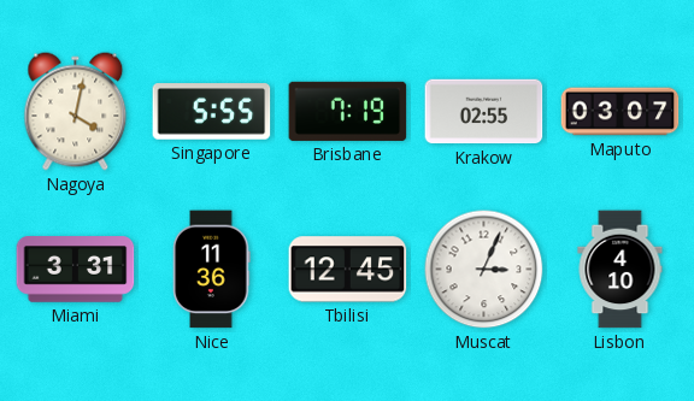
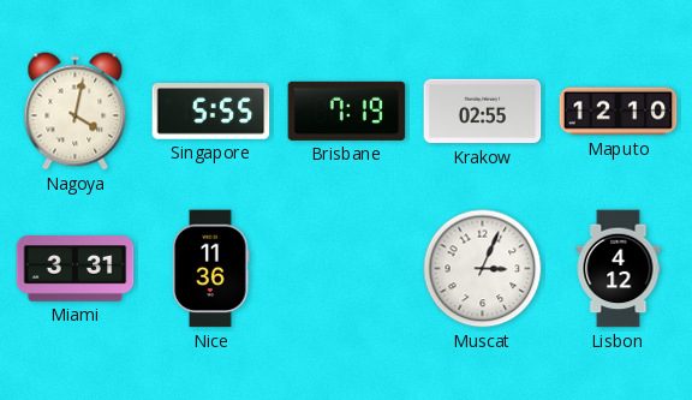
Maputo: 03:07 -> 12:10 (619, 112)
Tbilisi: 12:45 -> none (348, 270)
Lisbon: 4:10 -> 4:12 (619, 269)
